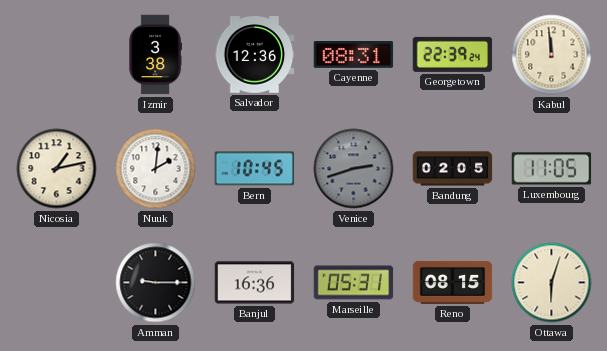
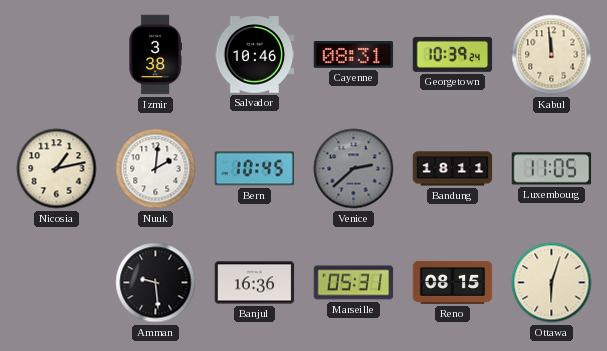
Salvador: 12:36 -> 10:46 (255, 55)
Georgetown: 22:39 -> 10:39 (453, 54)
Venice: 2:42 -> 2:38 (354, 169)
Bandung: 02:05 -> 18:11 (453, 169)
Amman: 9:15 -> 9:29 (156, 283)
